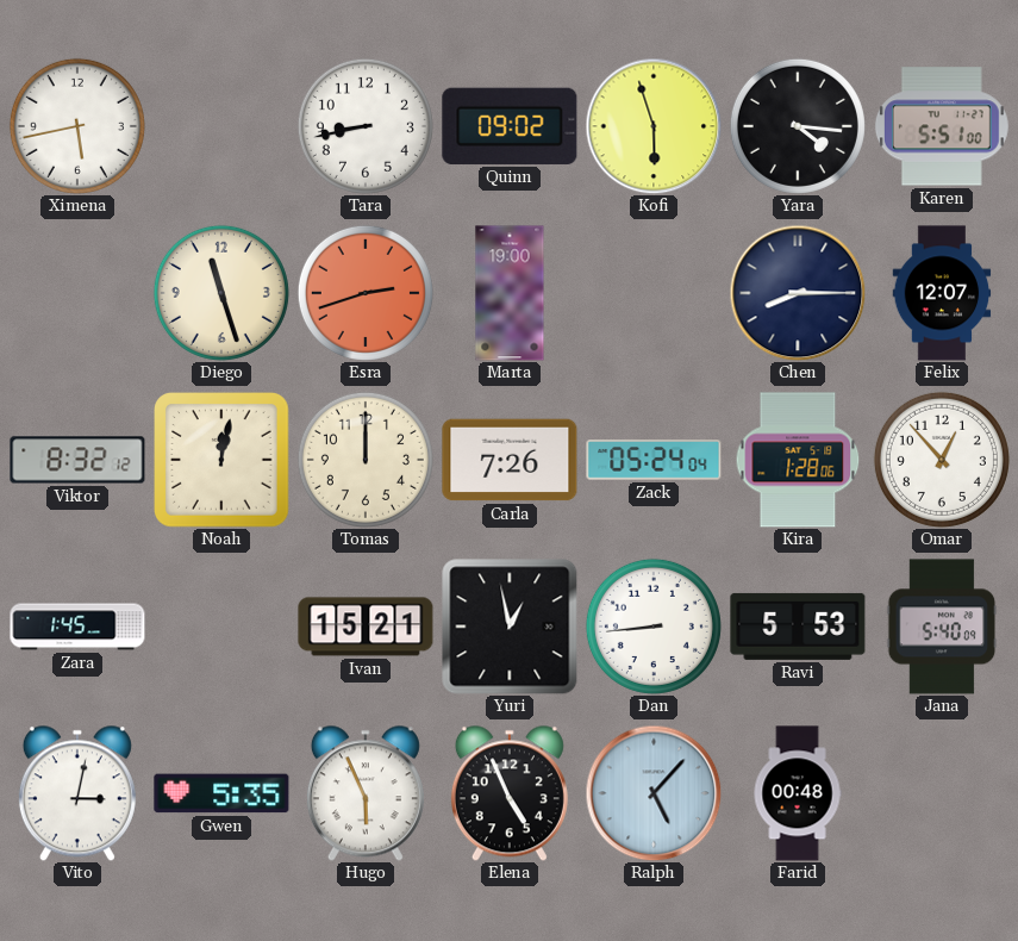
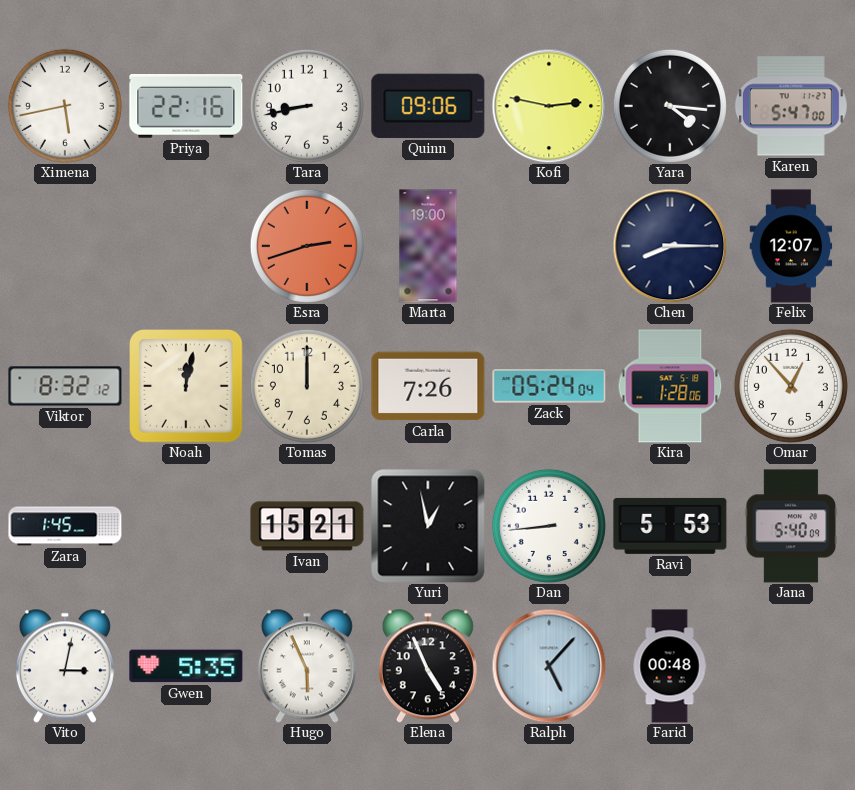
Priya: none -> 22:16 (186, 107)
Quinn: 09:02 -> 09:06 (428, 106)
Kofi: 5:57 -> 2:47 (549, 106)
Karen: 5:51 -> 5:47 (791, 106)
Diego: 11:27 -> none (221, 293)
